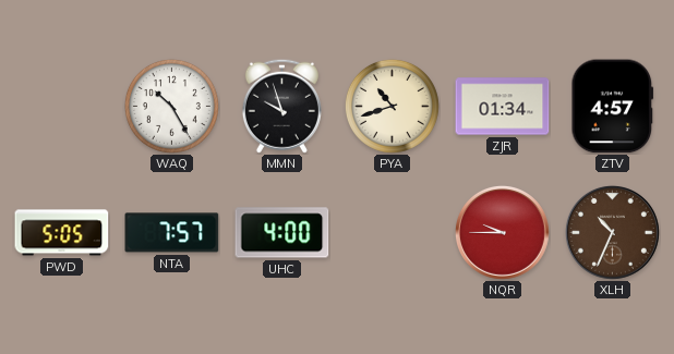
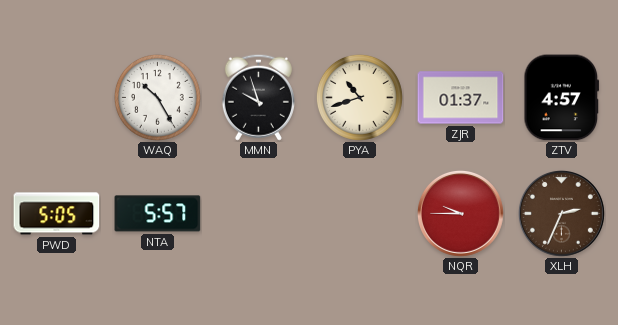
ZJR: 01:34 -> 01:37 (461, 98)
NTA: 7:57 -> 5:57 (158, 214)
UHC: 4:00 -> none (282, 233)
XLH: 10:34 -> 2:34 (561, 213)
